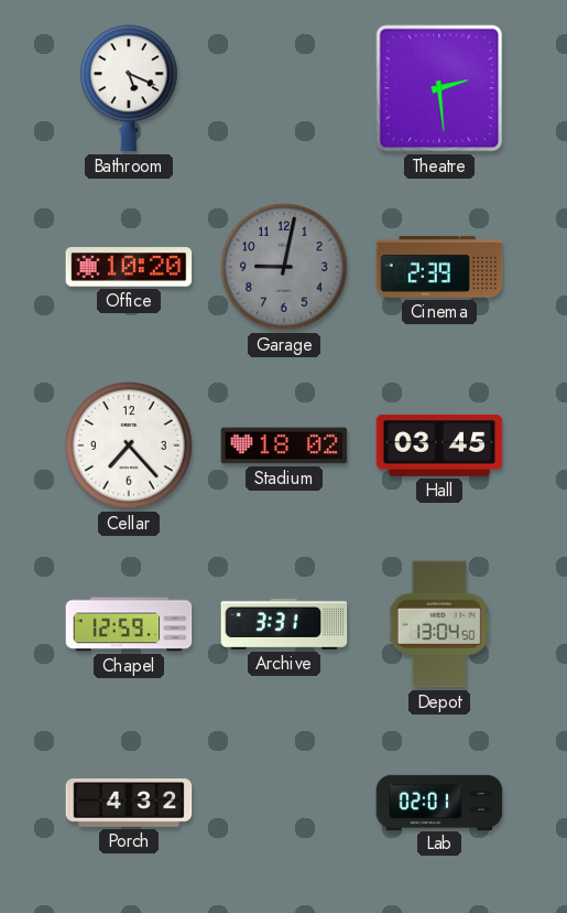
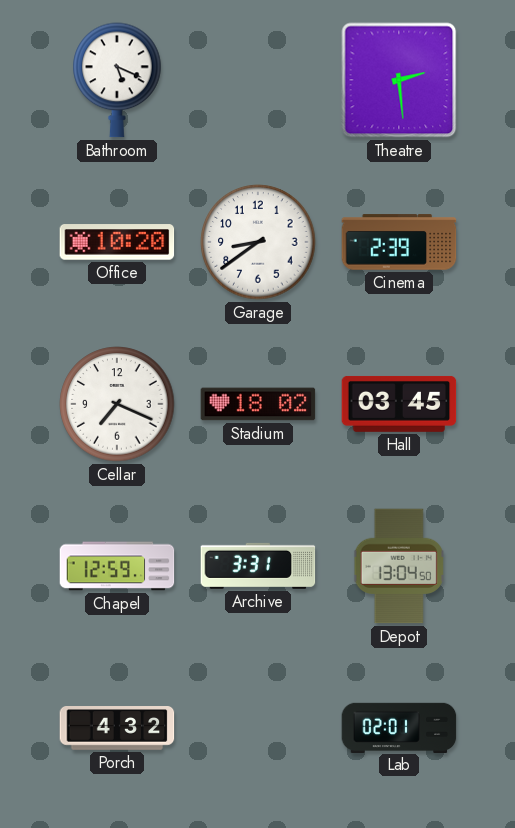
Garage: 9:02 -> 8:39 (258, 242)
Garage dial: grey -> white (258, 242)
Cellar: 7:23 -> 7:19 (117, 404)
